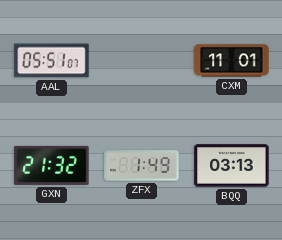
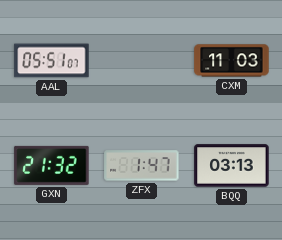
CXM: 11:01 -> 11:03 (232, 61)
ZFX: 1:49 -> 1:47 (142, 166)
